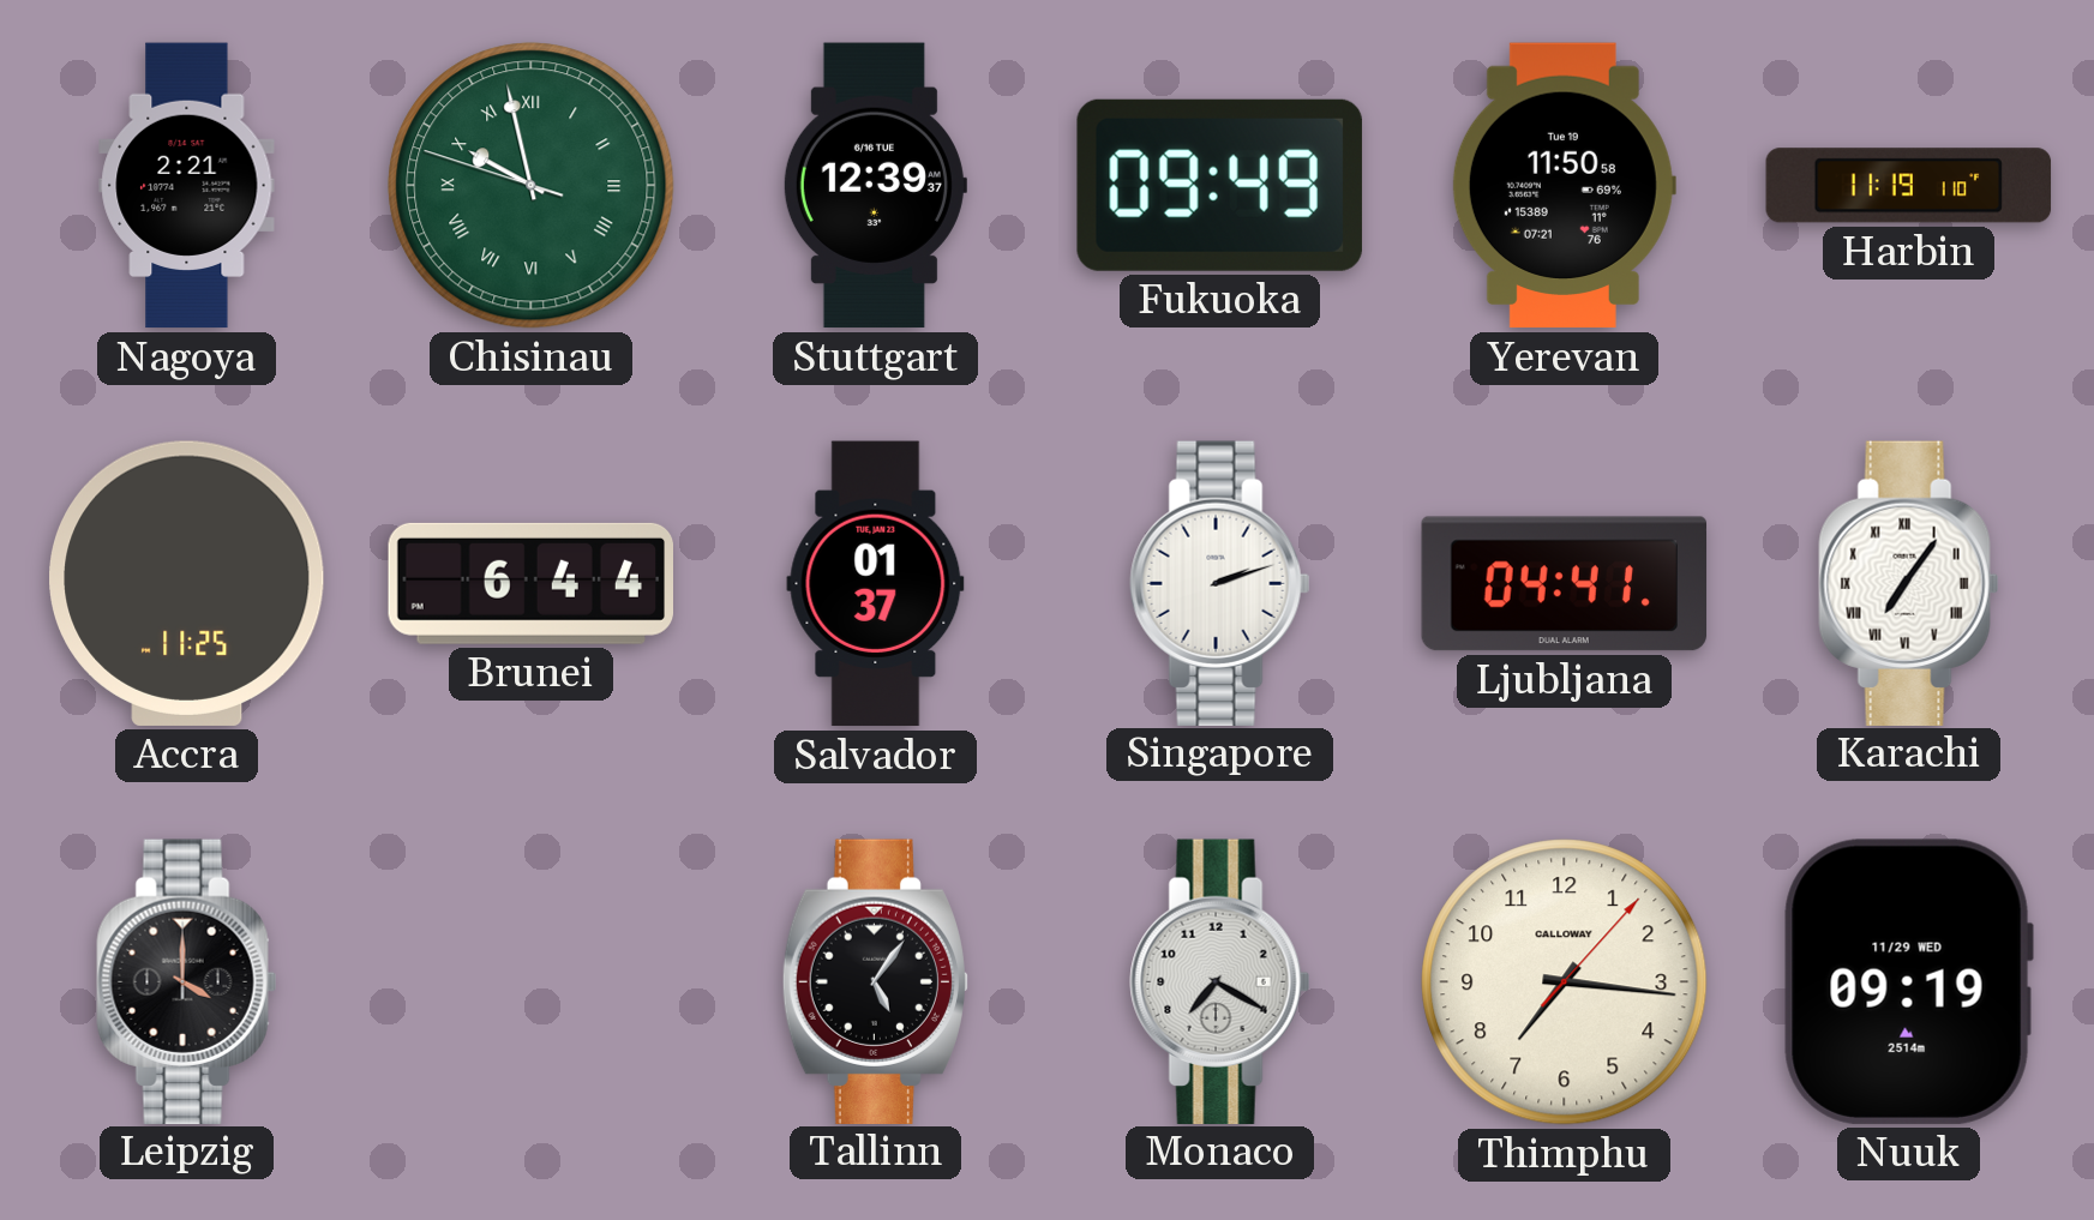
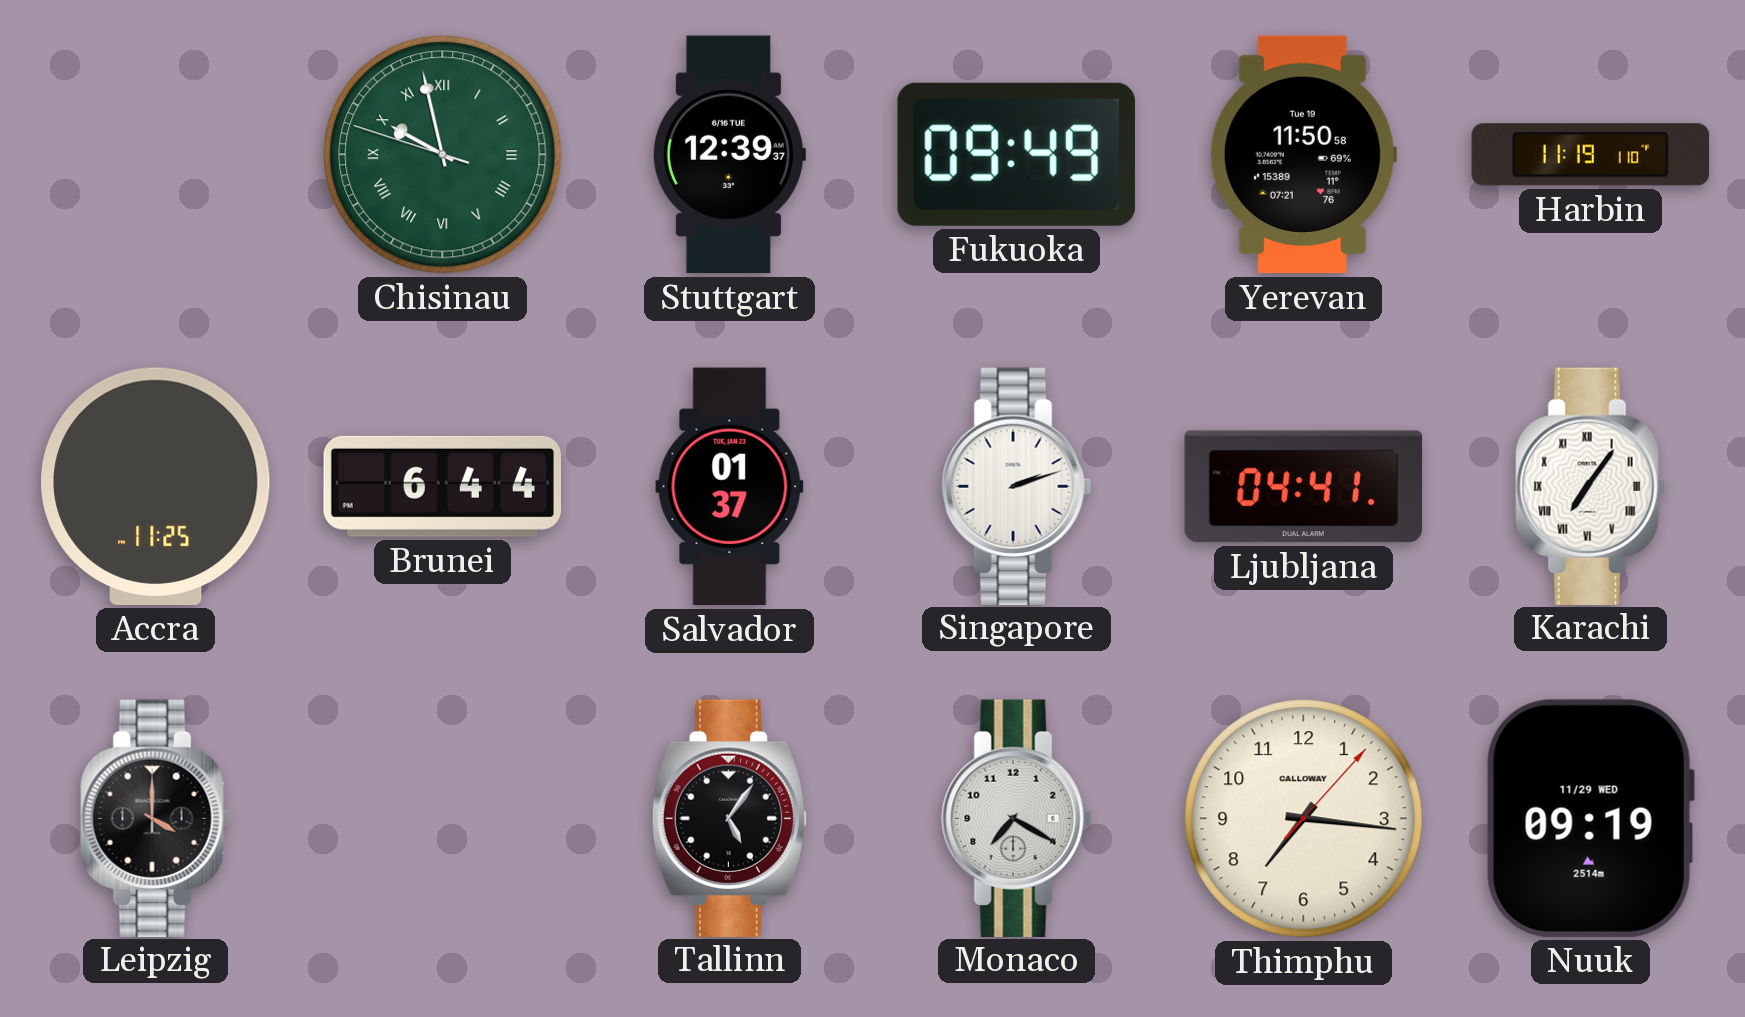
Nagoya: 2:21 -> none (187, 186)
